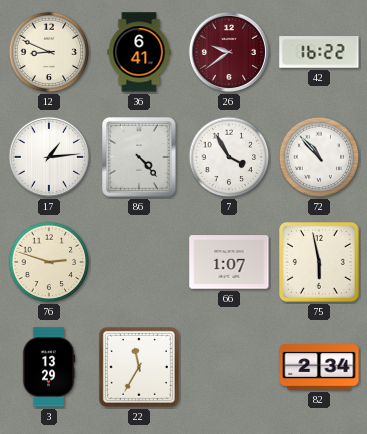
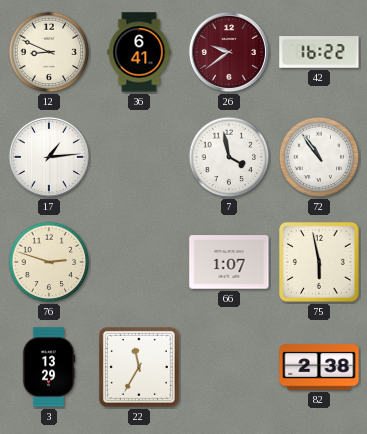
86: 4:23 -> none (139, 157)
7: 3:55 -> 3:58 (229, 157)
72: 10:53 -> 10:54 (319, 157)
82: 2:34 -> 2:38 (319, 367)
